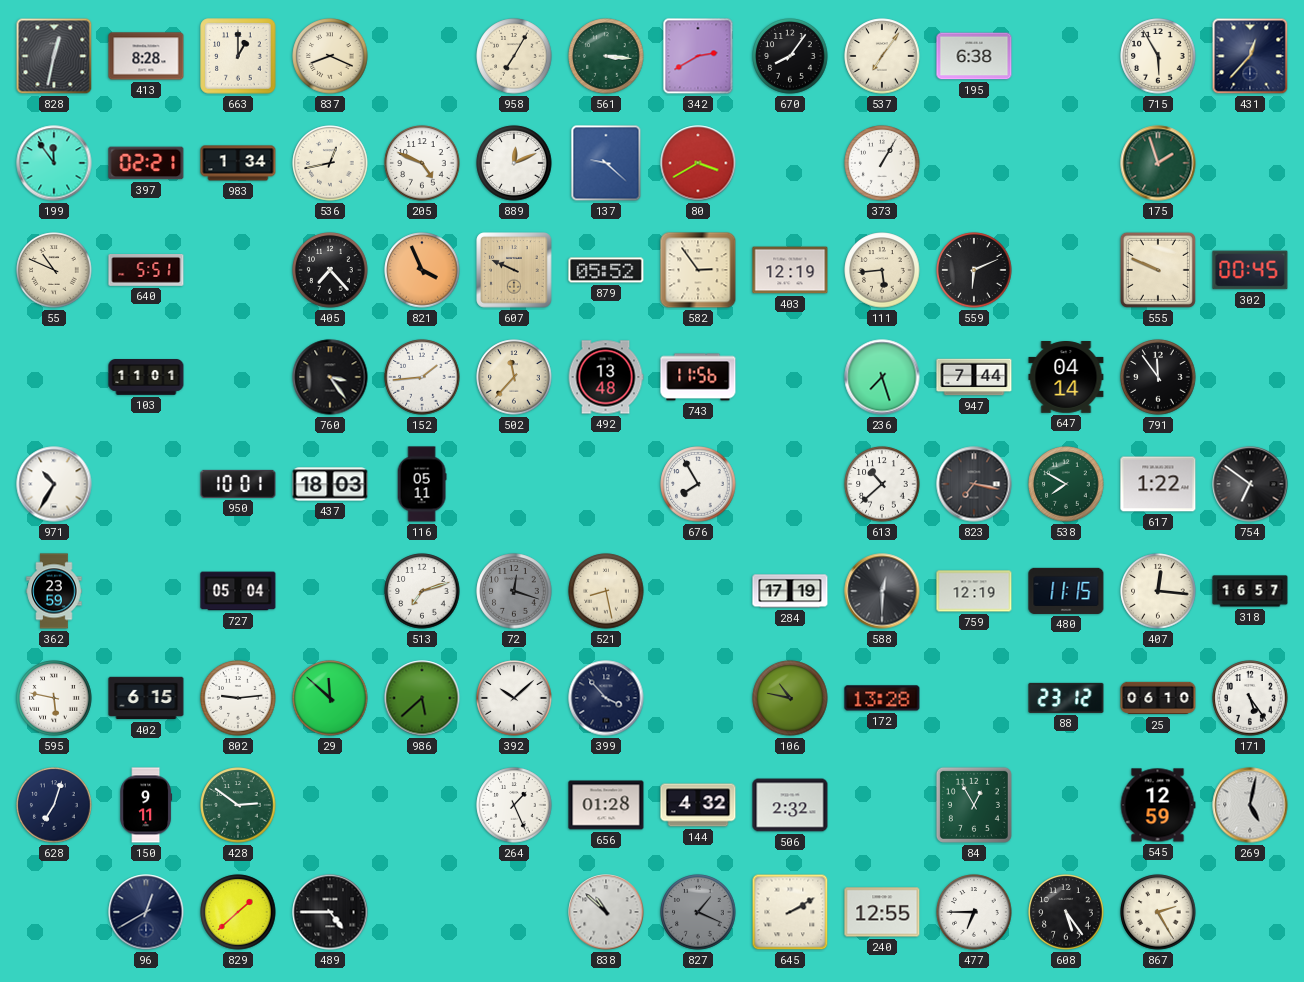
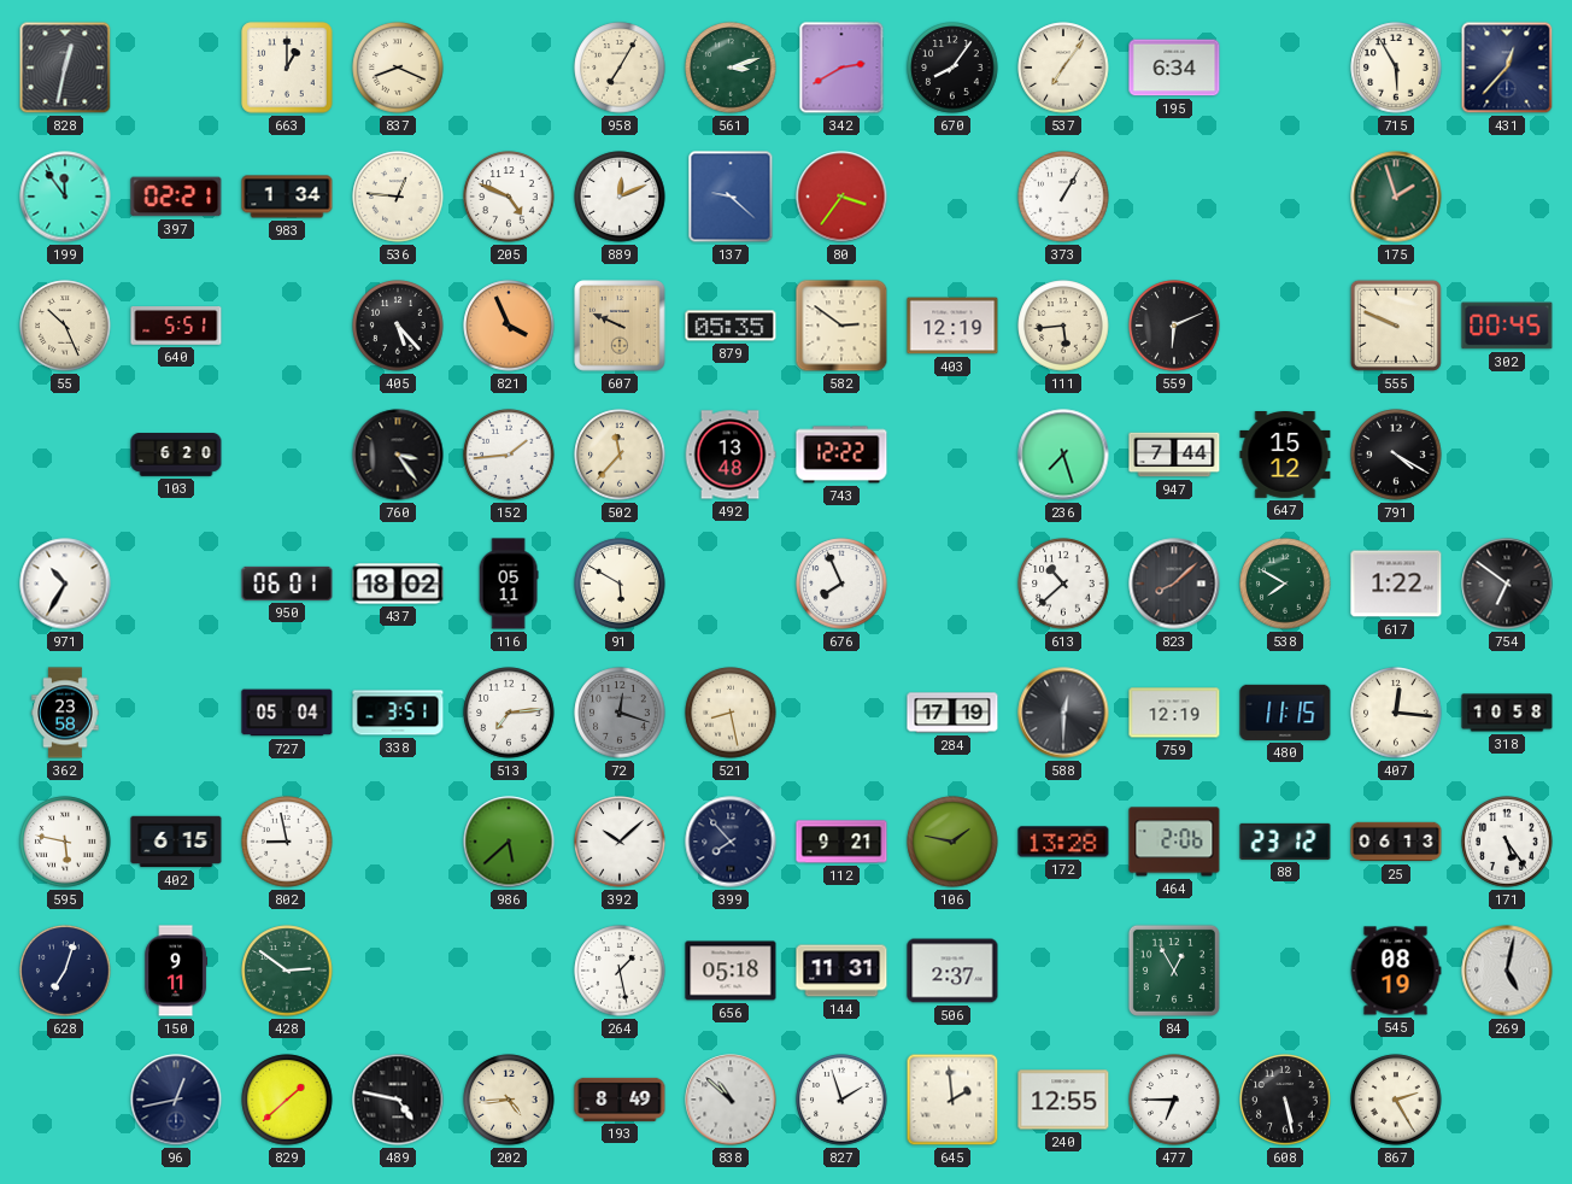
413: 8:28 -> none (146, 56)
561: 3:16 -> 3:12 (731, 68)
195: 6:38 -> 6:34 (1174, 68)
536: 12:43 -> 12:46 (398, 197)
80: 3:40 -> 3:36 (841, 197)
55: 10:49 -> 10:26 (65, 326)
405: 7:23 -> 5:23 (398, 326)
879: 05:52 -> 05:35 (731, 326)
582: 2:54 -> 2:51 (841, 326)
103: 11:01 -> 6:20 (176, 456)
743: 11:56 -> 12:22 (841, 455)
647: 04:14 -> 15:12 (1285, 456)
791: 11:54 -> 4:20 (1396, 455)
950: 10:01 -> 06:01 (287, 584)
437: 18:03 -> 18:02 (398, 584)
91: none -> 5:50 (620, 584)
676: 7:55 -> 7:56 (841, 584)
823: 7:17 -> 8:08 (1174, 584)
362: 23:59 -> 23:58 (65, 713)
338: none -> 3:51 (398, 713)
513: 7:12 -> 7:14 (509, 713)
318: 16:57 -> 10:58 (1507, 713)
802: 9:14 -> 8:58 (287, 842)
29: 11:52 -> none (330, 698)
399: 3:53 -> 7:53 (731, 842)
112: none -> 9:21 (841, 842)
106: 10:47 -> 1:47 (952, 842)
464: none -> 2:06 (1174, 842)
25: 06:10 -> 06:13 (1396, 842)
264: 1:26 -> 1:28 (620, 971)
656: 01:28 -> 05:18 (731, 971)
144: 4:32 -> 11:31 (841, 971)
506: 2:32 -> 2:37 (952, 971)
545: 12:59 -> 08:19 (1396, 971)
96: 12:40 -> 12:43 (176, 1100)
489: 4:45 -> 4:47 (398, 1100)
202: none -> 4:44 (509, 1100)
193: none -> 8:49 (620, 1100)
827: 1:19 -> 1:57 (841, 1100)
827 dial: grey -> white (841, 1100)
645: 2:10 -> 1:59 (952, 1100)
608: 5:24 -> 5:28 (1285, 1100)
